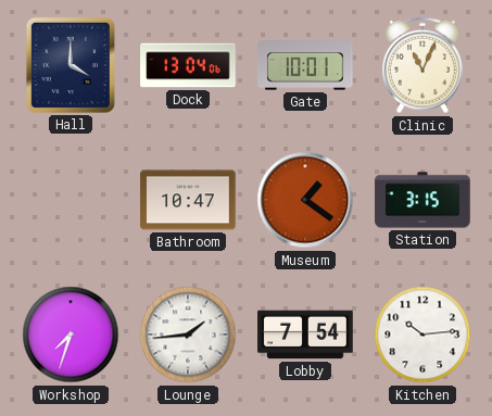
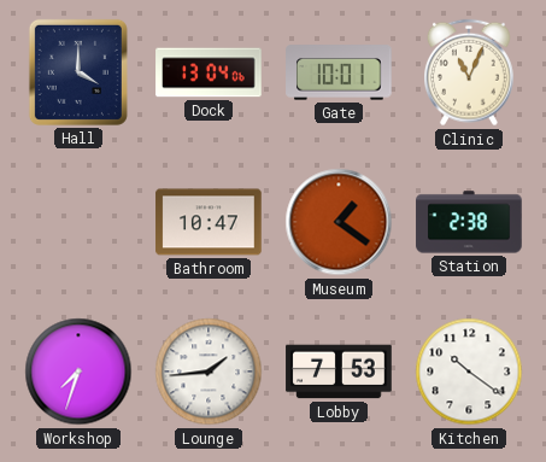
Station: 3:15 -> 2:38 (469, 222)
Lobby: 7:54 -> 7:53 (339, 372)
Kitchen: 10:14 -> 10:21 (469, 372)
